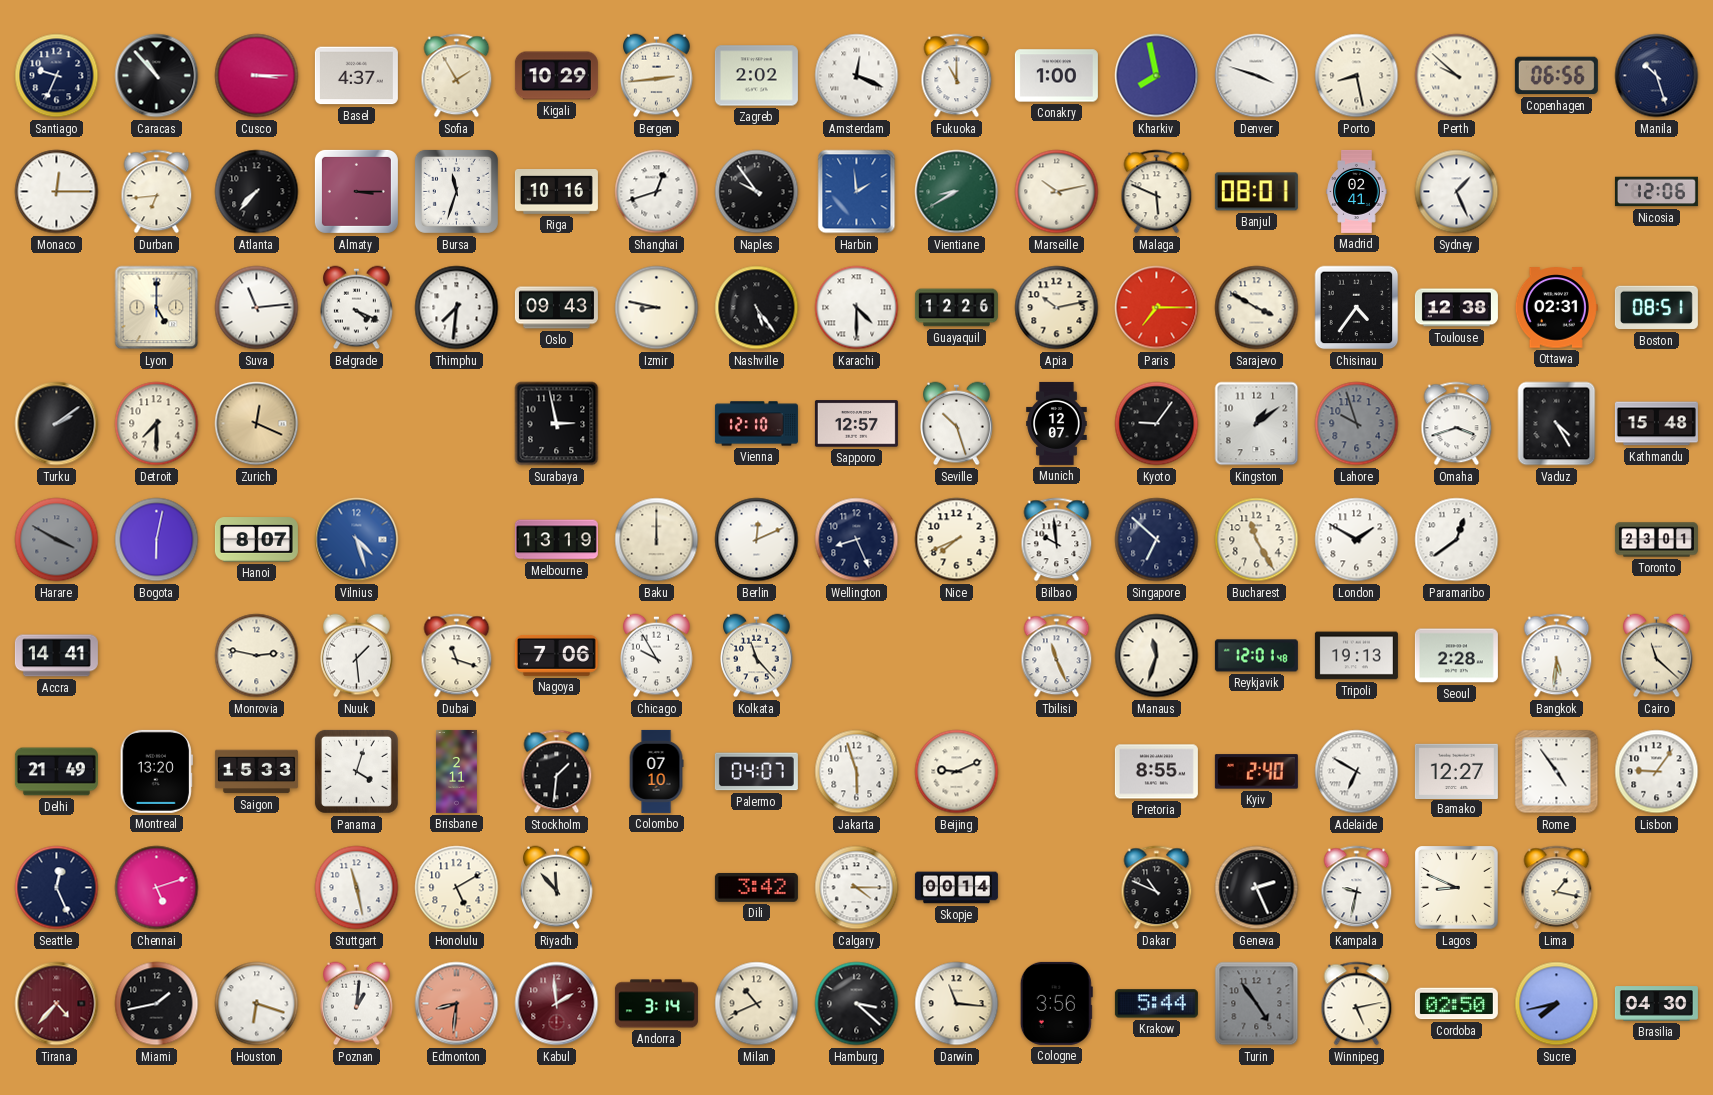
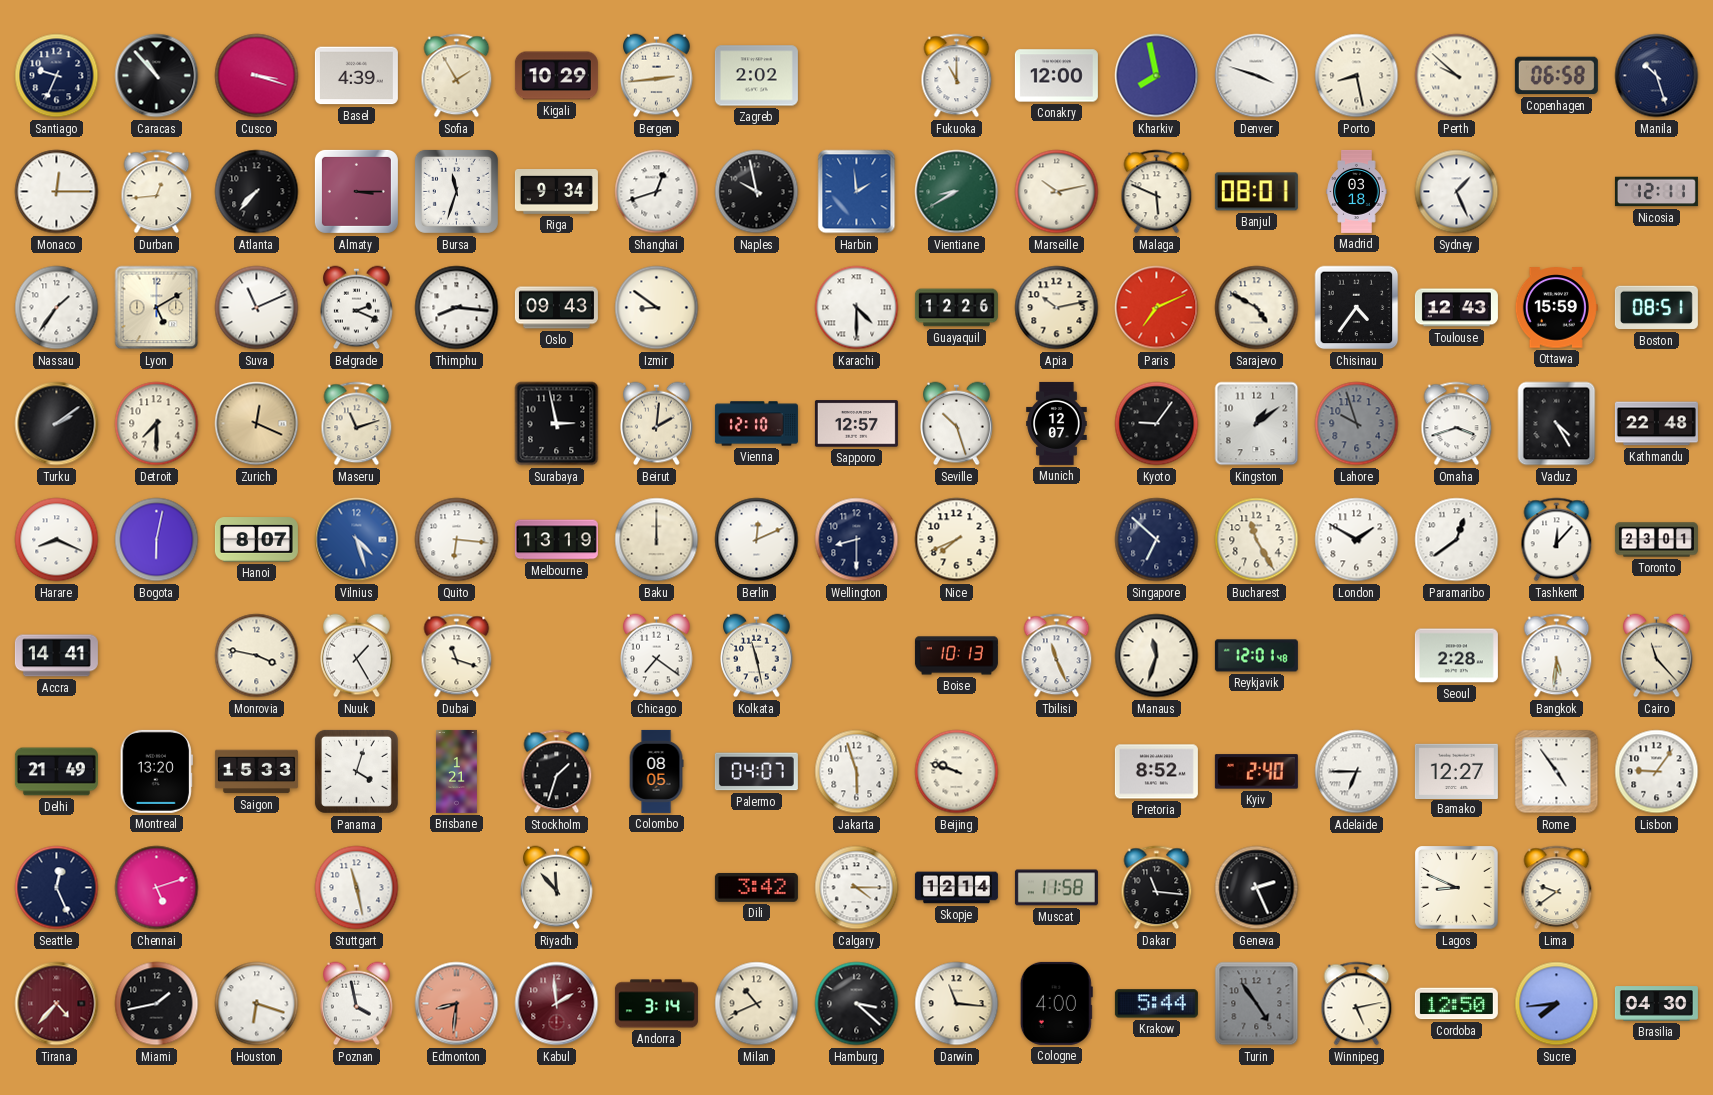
Cusco: 3:15 -> 3:18 (257, 76)
Basel: 4:37 -> 4:39 (356, 76)
Amsterdam: 12:19 -> none (857, 76)
Conakry: 1:00 -> 12:00 (1056, 76)
Copenhagen: 06:56 -> 06:58 (1556, 76)
Durban: 6:44 -> 12:44 (157, 192)
Riga: 10:16 -> 9:34 (556, 192)
Naples: 9:54 -> 9:58 (757, 192)
Madrid: 02:41 -> 03:18 (1357, 191)
Nicosia: 12:06 -> 12:11 (1656, 192)
Nassau: none -> 1:36 (57, 308)
Lyon: 5:00 -> 5:10 (157, 308)
Suva: 11:14 -> 11:11 (257, 308)
Belgrade: 4:19 -> 2:19 (357, 308)
Thimphu: 7:31 -> 8:16 (457, 308)
Izmir: 8:47 -> 8:51 (657, 308)
Nashville: 5:24 -> none (757, 308)
Paris: 7:15 -> 7:11 (1157, 308)
Sarajevo: 3:50 -> 4:50 (1257, 308)
Toulouse: 12:38 -> 12:43 (1456, 308)
Ottawa: 02:31 -> 15:59 (1556, 308)
Maseru: none -> 11:12 (357, 424)
Beirut: none -> 2:01 (657, 424)
Kathmandu: 15:48 -> 22:48 (1656, 424)
Harare: 3:50 -> 8:19 (57, 540)
Harare dial: grey -> white (57, 540)
Quito: none -> 6:16 (457, 540)
Wellington: 8:26 -> 8:30 (857, 540)
Bilbao: 9:59 -> none (1057, 540)
Tashkent: none -> 12:07 (1557, 540)
Monrovia: 2:47 -> 3:47 (257, 656)
Nuuk: 1:29 -> 1:25 (357, 656)
Nagoya: 7:06 -> none (556, 655)
Chicago: 9:55 -> 7:21 (657, 656)
Kolkata: 11:23 -> 11:28 (757, 656)
Boise: none -> 10:13 (956, 656)
Tripoli: 19:13 -> none (1356, 656)
Cairo: 11:22 -> 11:23 (1657, 656)
Brisbane: 2:11 -> 1:21 (456, 771)
Stockholm: 1:31 -> 1:33 (557, 772)
Colombo: 07:10 -> 08:05 (656, 771)
Beijing: 9:11 -> 9:48 (957, 772)
Pretoria: 8:55 -> 8:52 (1156, 772)
Adelaide: 6:50 -> 6:45 (1357, 772)
Honolulu: 5:10 -> none (457, 888)
Skopje: 00:14 -> 12:14 (956, 888)
Muscat: none -> 11:58 (1056, 888)
Dakar: 10:49 -> 11:16 (1157, 888)
Kampala: 9:32 -> none (1357, 888)
Lima: 1:17 -> 9:39 (1557, 888)
Poznan: 1:01 -> 3:58 (357, 1004)
Cologne: 3:56 -> 4:00 (1056, 1003)
Cordoba: 02:50 -> 12:50 (1456, 1004)
Sucre: 7:43 -> 7:44 (1557, 1004)
